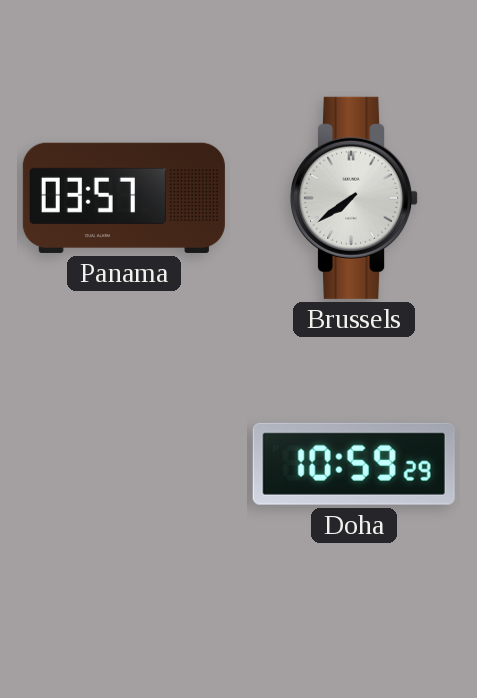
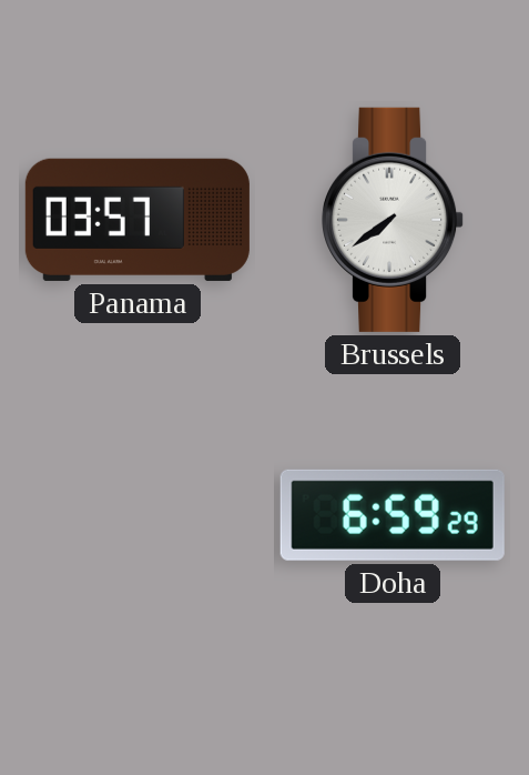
Doha: 10:59 -> 6:59 (393, 515)
